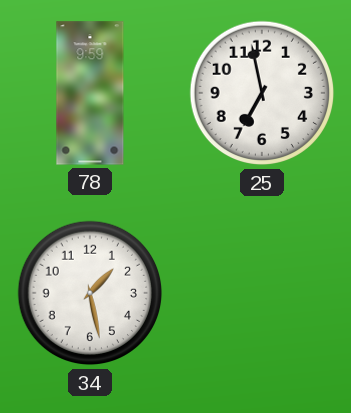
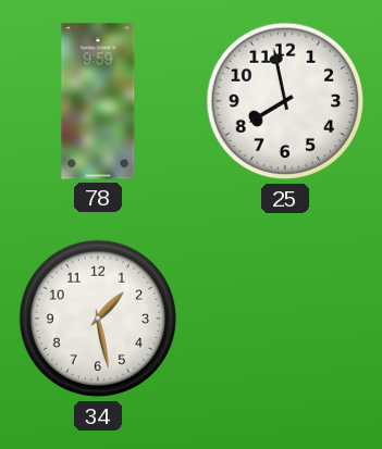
25: 6:58 -> 7:58 (285, 101)
